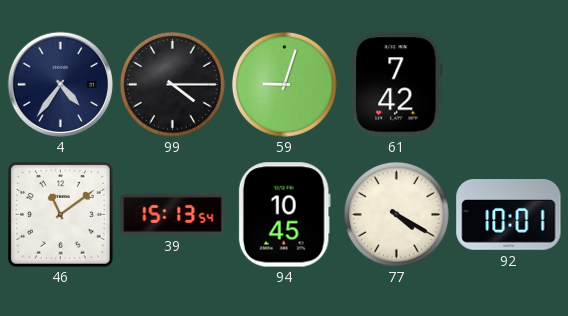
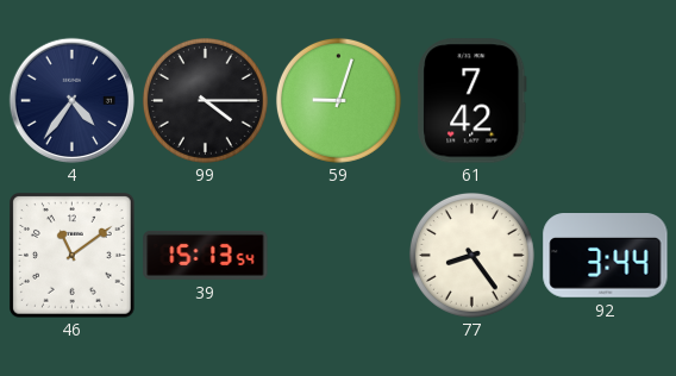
94: 10:45 -> none (284, 215)
77: 4:20 -> 8:24 (471, 255)
92: 10:01 -> 3:44 (606, 256)
